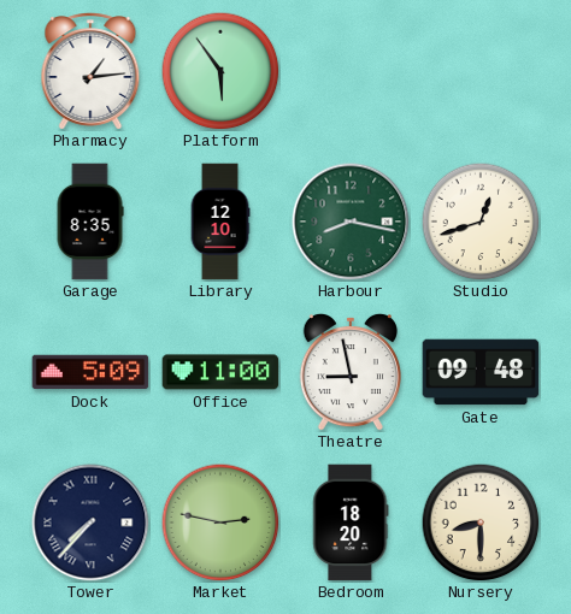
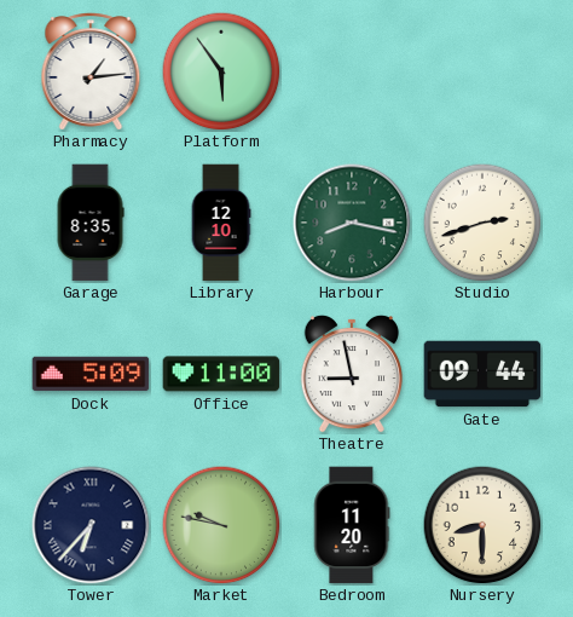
Studio: 12:42 -> 2:42 (482, 223)
Gate: 09:48 -> 09:44 (482, 374)
Tower: 7:37 -> 6:37 (91, 525)
Market: 2:47 -> 9:47 (221, 525)
Bedroom: 18:20 -> 11:20 (352, 525)
